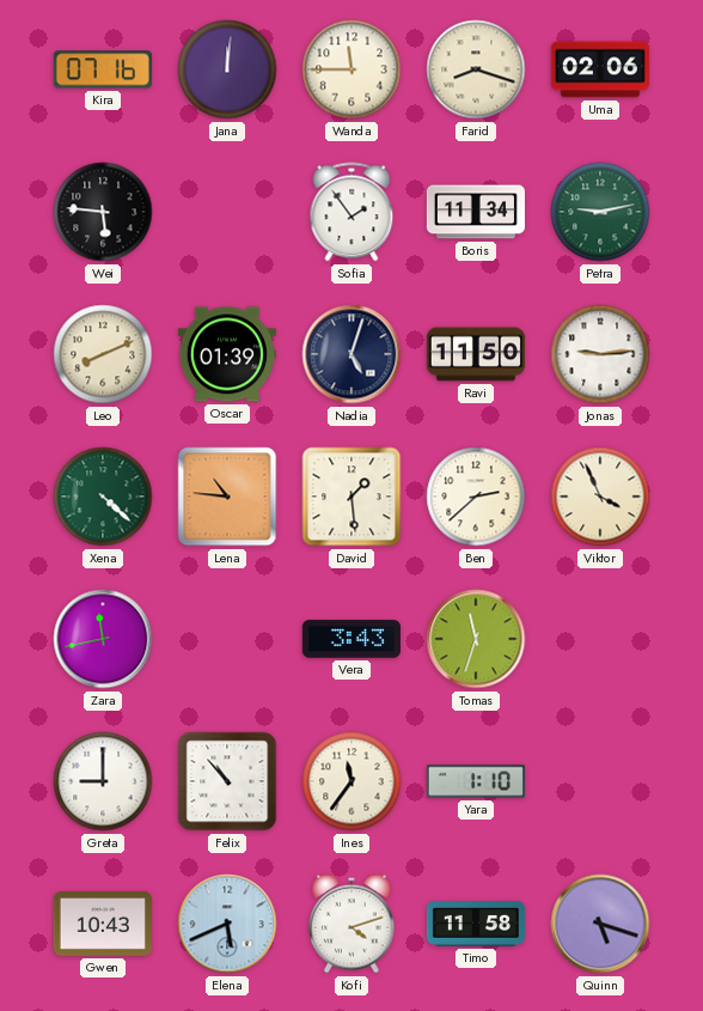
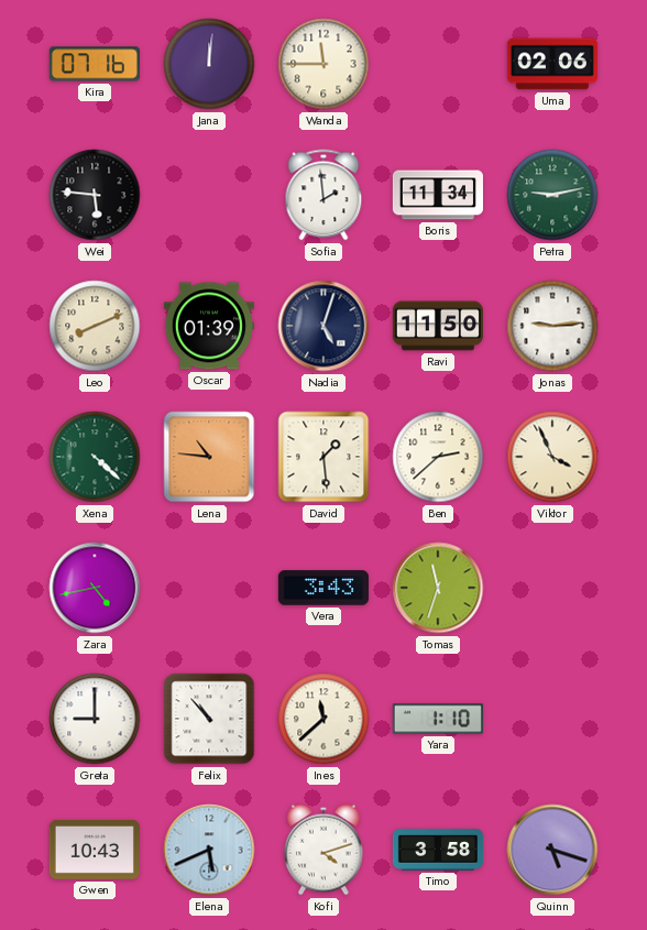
Farid: 8:18 -> none (476, 69)
Sofia: 1:54 -> 1:59 (323, 195)
Zara: 11:43 -> 4:43 (95, 588)
Ines: 11:36 -> 11:38 (323, 719)
Timo: 11:58 -> 3:58 (438, 850)
